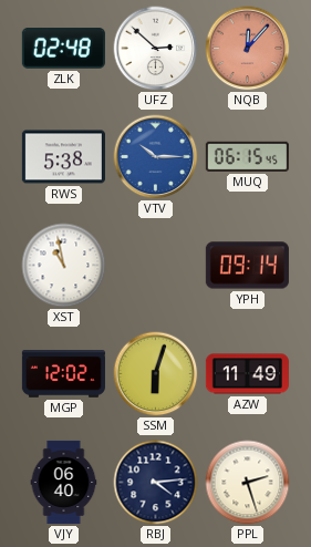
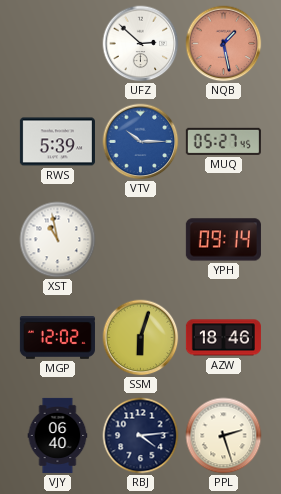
ZLK: 02:48 -> none (63, 49)
NQB: 12:07 -> 1:28 (224, 44)
RWS: 5:38 -> 5:39 (57, 142)
MUQ: 06:15 -> 05:27 (223, 141)
AZW: 11:49 -> 18:46 (223, 338)
